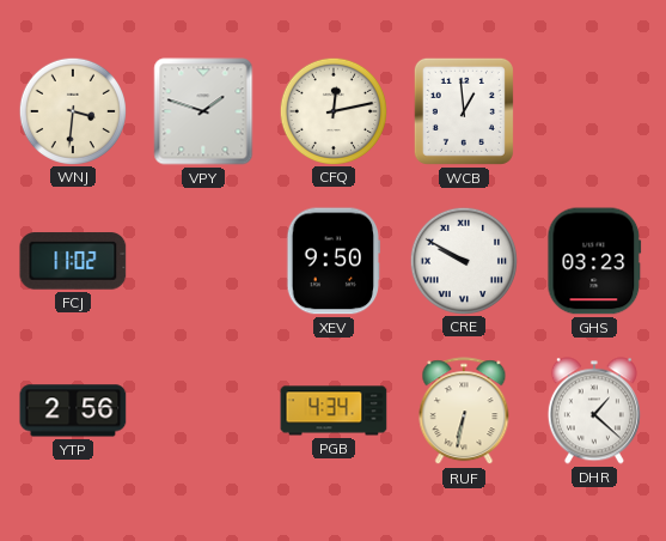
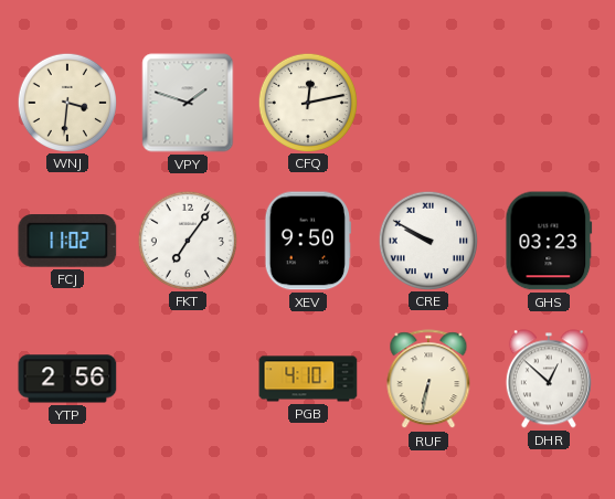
WCB: 12:59 -> none (464, 111)
FKT: none -> 7:06 (187, 240)
PGB: 4:34 -> 4:10 (308, 379)
DHR: 1:22 -> 12:52 (549, 379)
